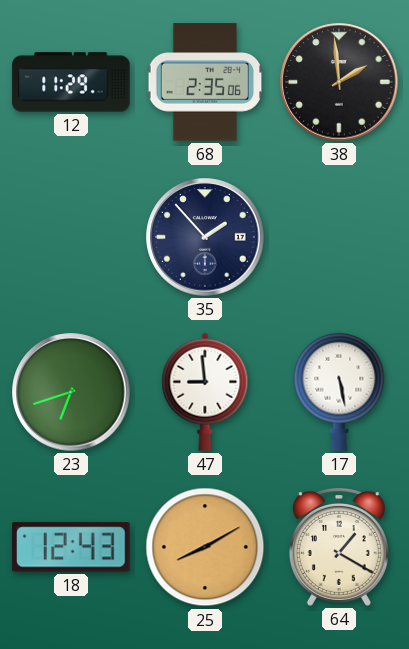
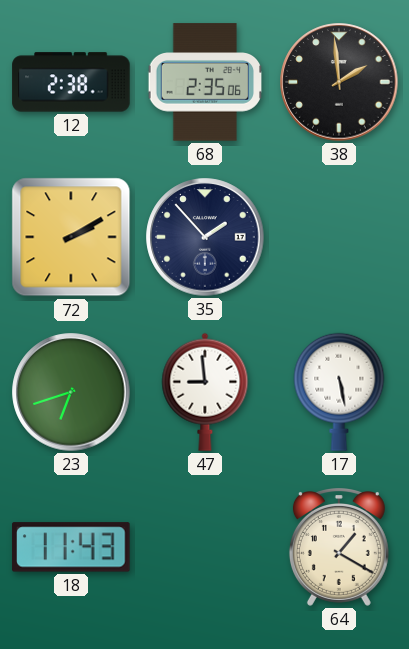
12: 11:29 -> 2:38 (71, 82)
72: none -> 2:10 (71, 237)
18: 12:43 -> 11:43 (71, 547)
25: 8:10 -> none (205, 547)
